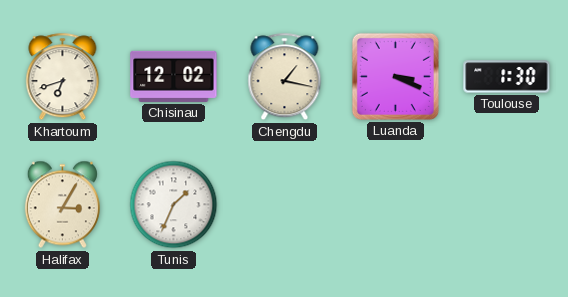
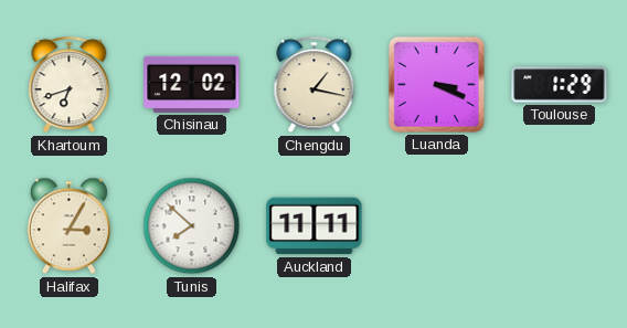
Toulouse: 1:30 -> 1:29 (560, 85)
Tunis: 1:34 -> 7:52 (192, 226)
Auckland: none -> 11:11 (315, 226)
